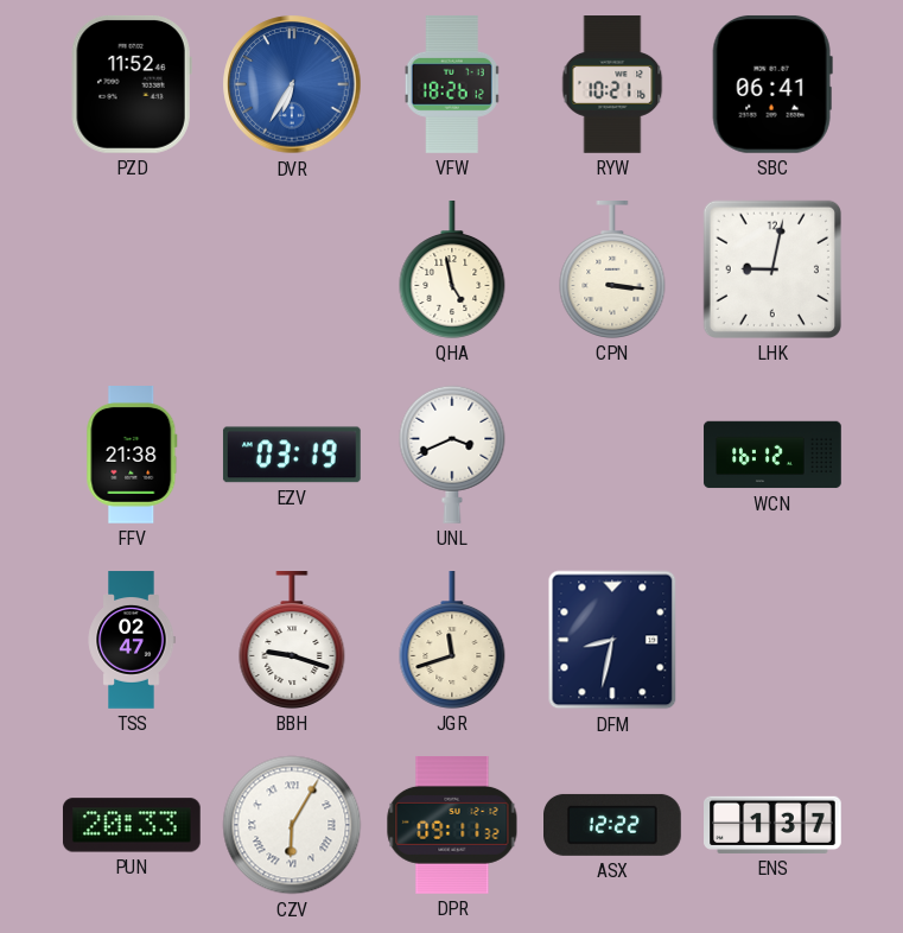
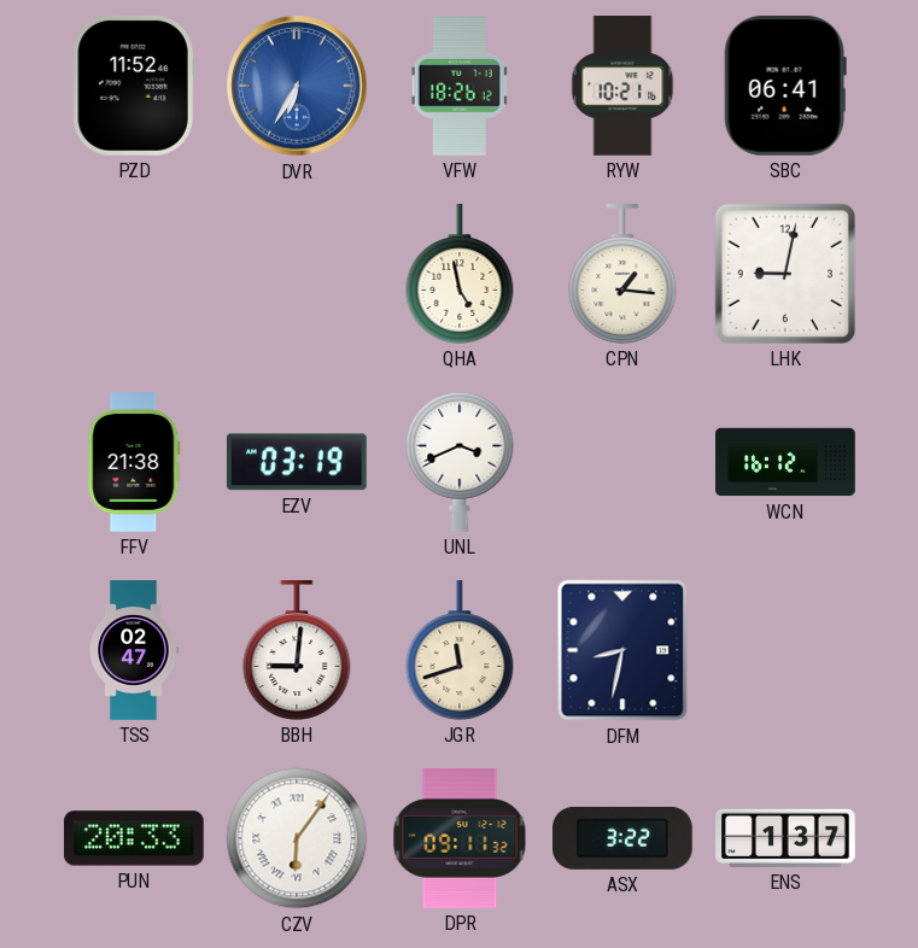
CPN: 3:16 -> 1:16 (622, 275)
BBH: 9:18 -> 9:01 (297, 651)
CZV: 6:05 -> 6:06 (297, 838)
ASX: 12:22 -> 3:22 (624, 838)
